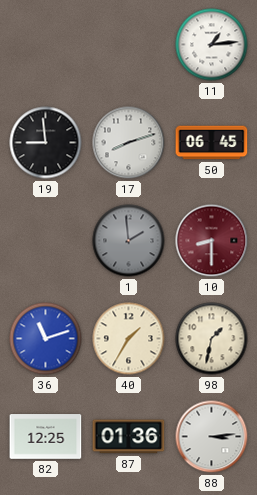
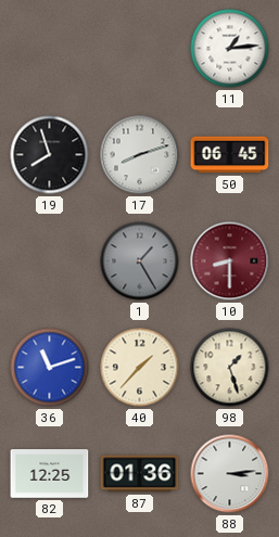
19: 8:59 -> 7:57 (50, 155)
1: 1:59 -> 1:25 (140, 261)
40: 1:35 -> 1:37 (140, 368)
98: 1:32 -> 1:27 (230, 368)
